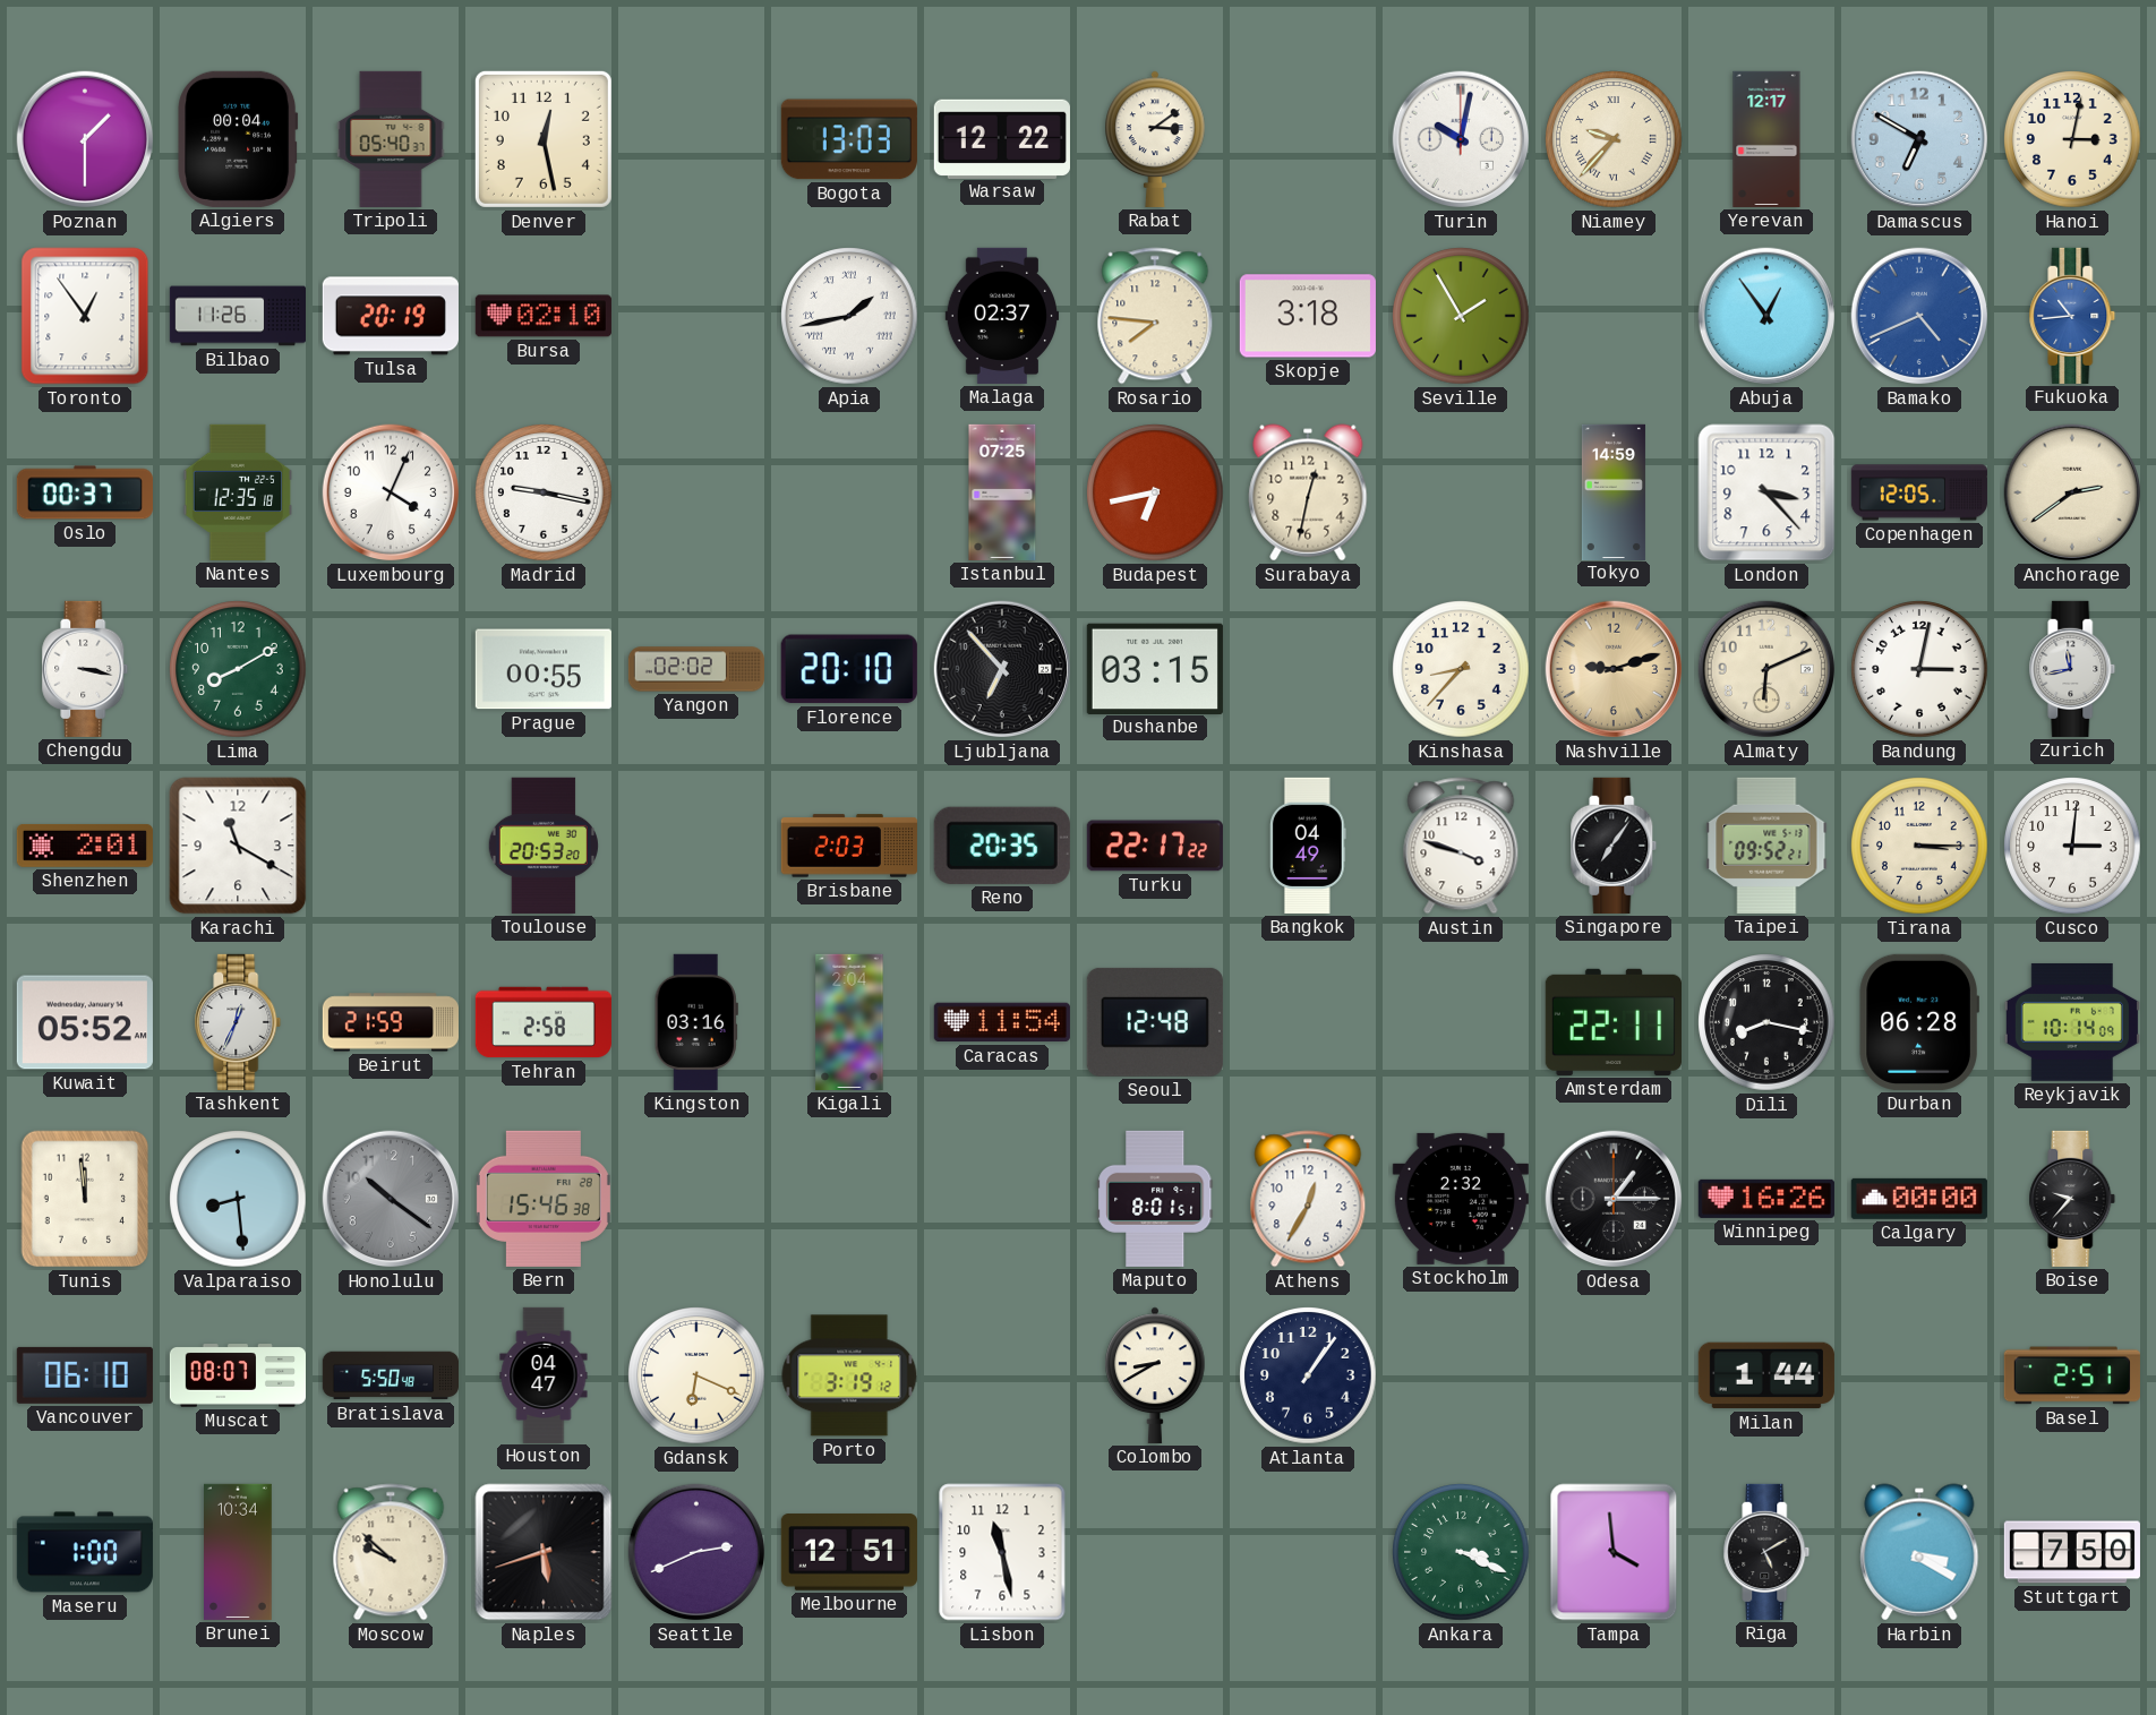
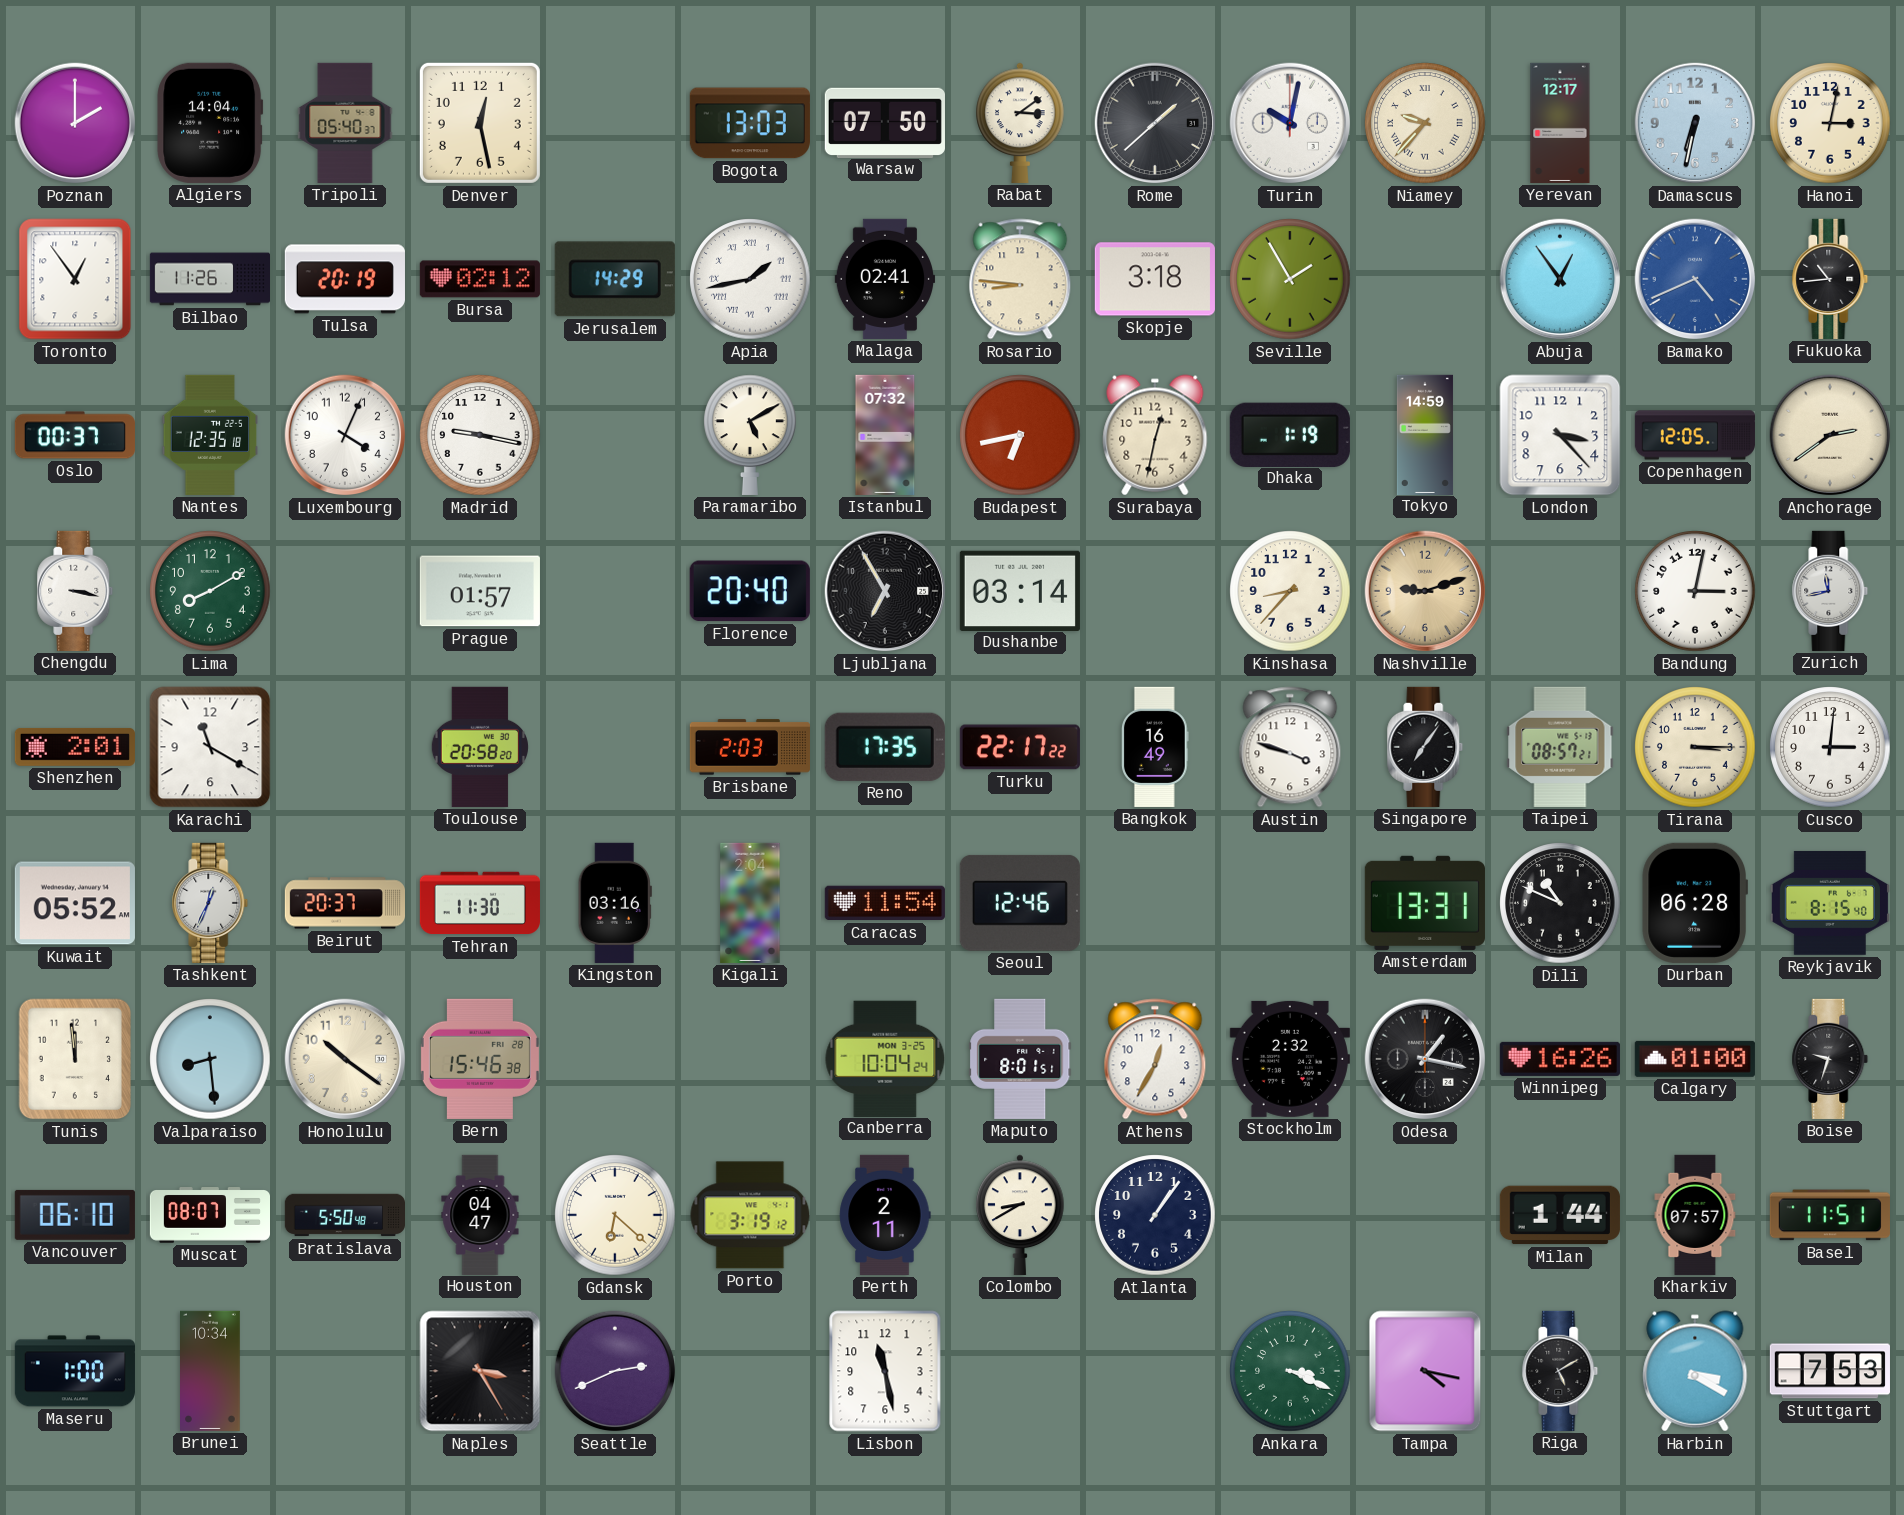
Poznan: 1:30 -> 2:00 (75, 123)
Algiers: 00:04 -> 14:04 (210, 123)
Warsaw: 12:22 -> 07:50 (885, 122)
Rome: none -> 1:38 (1155, 123)
Damascus: 6:50 -> 6:32 (1695, 123)
Bursa: 02:10 -> 02:12 (480, 279)
Jerusalem: none -> 14:29 (615, 279)
Malaga: 02:37 -> 02:41 (885, 279)
Rosario: 7:46 -> 8:46 (1020, 279)
Fukuoka dial: blue -> black (1830, 279)
Paramaribo: none -> 5:10 (751, 435)
Istanbul: 07:25 -> 07:32 (885, 435)
Dhaka: none -> 1:19 (1290, 434)
Prague: 00:55 -> 01:57 (480, 591)
Yangon: 02:02 -> none (696, 669)
Florence: 20:10 -> 20:40 (750, 591)
Ljubljana: 6:53 -> 6:55 (885, 591)
Dushanbe: 03:15 -> 03:14 (1020, 590)
Almaty: 6:11 -> none (1766, 669)
Toulouse: 20:53 -> 20:58 (480, 747)
Reno: 20:35 -> 17:35 (885, 747)
Bangkok: 04:49 -> 16:49 (1156, 747)
Taipei: 09:52 -> 08:57 (1560, 747)
Beirut: 21:59 -> 20:37 (344, 903)
Tehran: 2:58 -> 11:30 (480, 903)
Seoul: 12:48 -> 12:46 (1020, 903)
Amsterdam: 22:11 -> 13:31 (1425, 903)
Dili: 8:17 -> 10:49 (1560, 903)
Reykjavik: 10:14 -> 8:15 (1830, 903)
Honolulu dial: grey -> cream (345, 1059)
Canberra: none -> 10:04 (885, 1058)
Odesa: 1:15 -> 1:17 (1425, 1059)
Calgary: 00:00 -> 01:00 (1695, 1059)
Boise: 9:37 -> 9:33 (1830, 1059)
Gdansk: 6:19 -> 6:22 (615, 1215)
Perth: none -> 2:11 (885, 1215)
Kharkiv: none -> 07:57 (1695, 1215)
Basel: 2:51 -> 11:51 (1830, 1215)
Moscow: 9:52 -> none (391, 1552)
Naples: 5:42 -> 3:25 (480, 1371)
Melbourne: 12:51 -> none (849, 1552)
Tampa: 3:59 -> 4:17 (1425, 1371)
Stuttgart: 7:50 -> 7:53 (1830, 1371)
